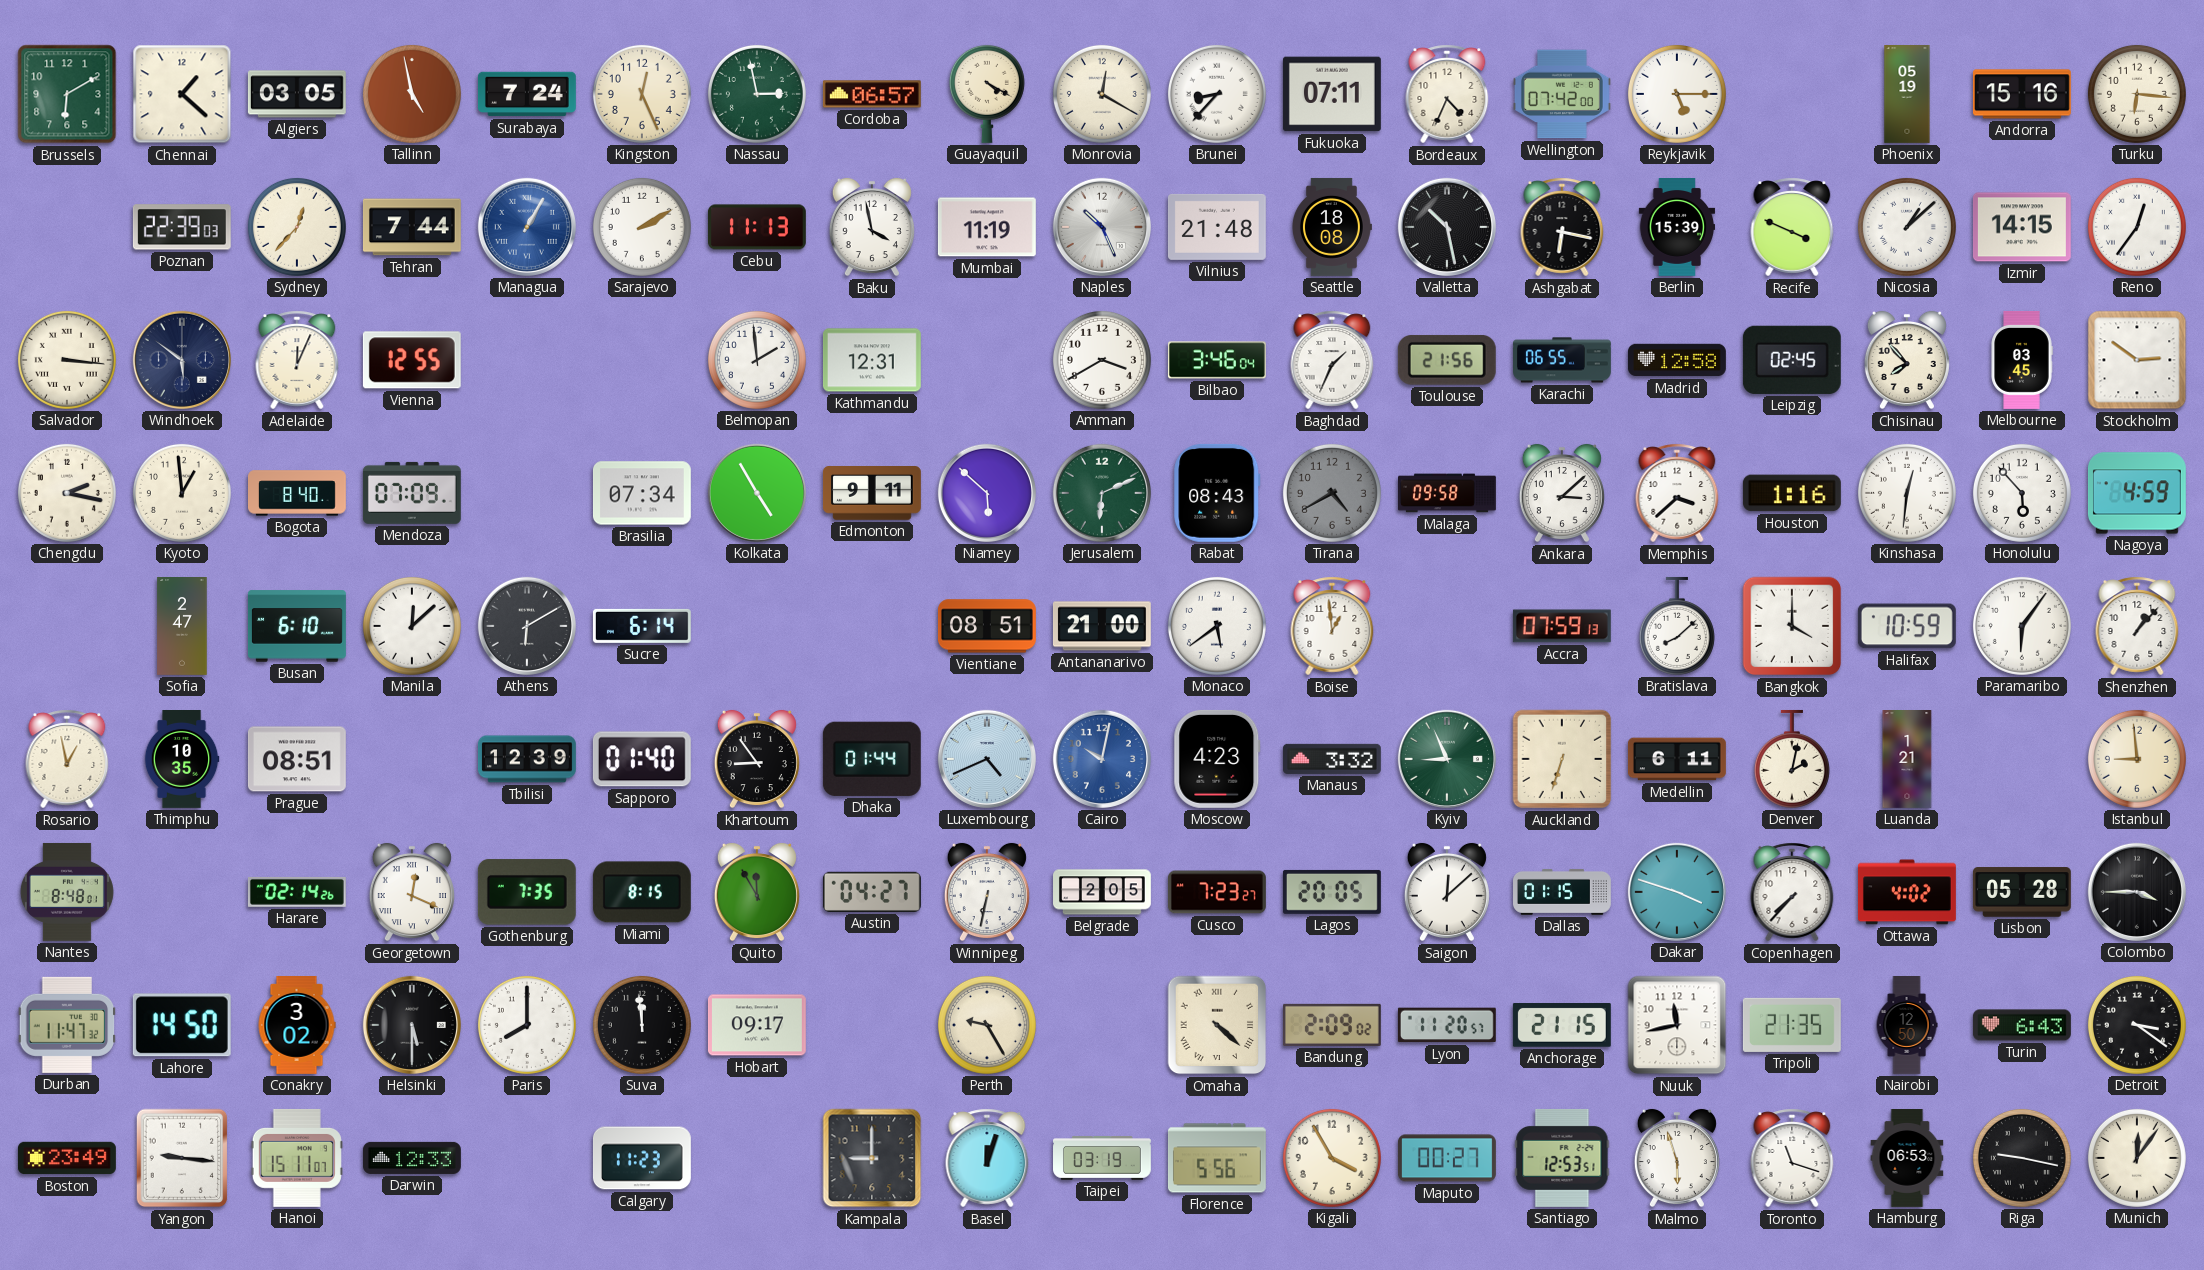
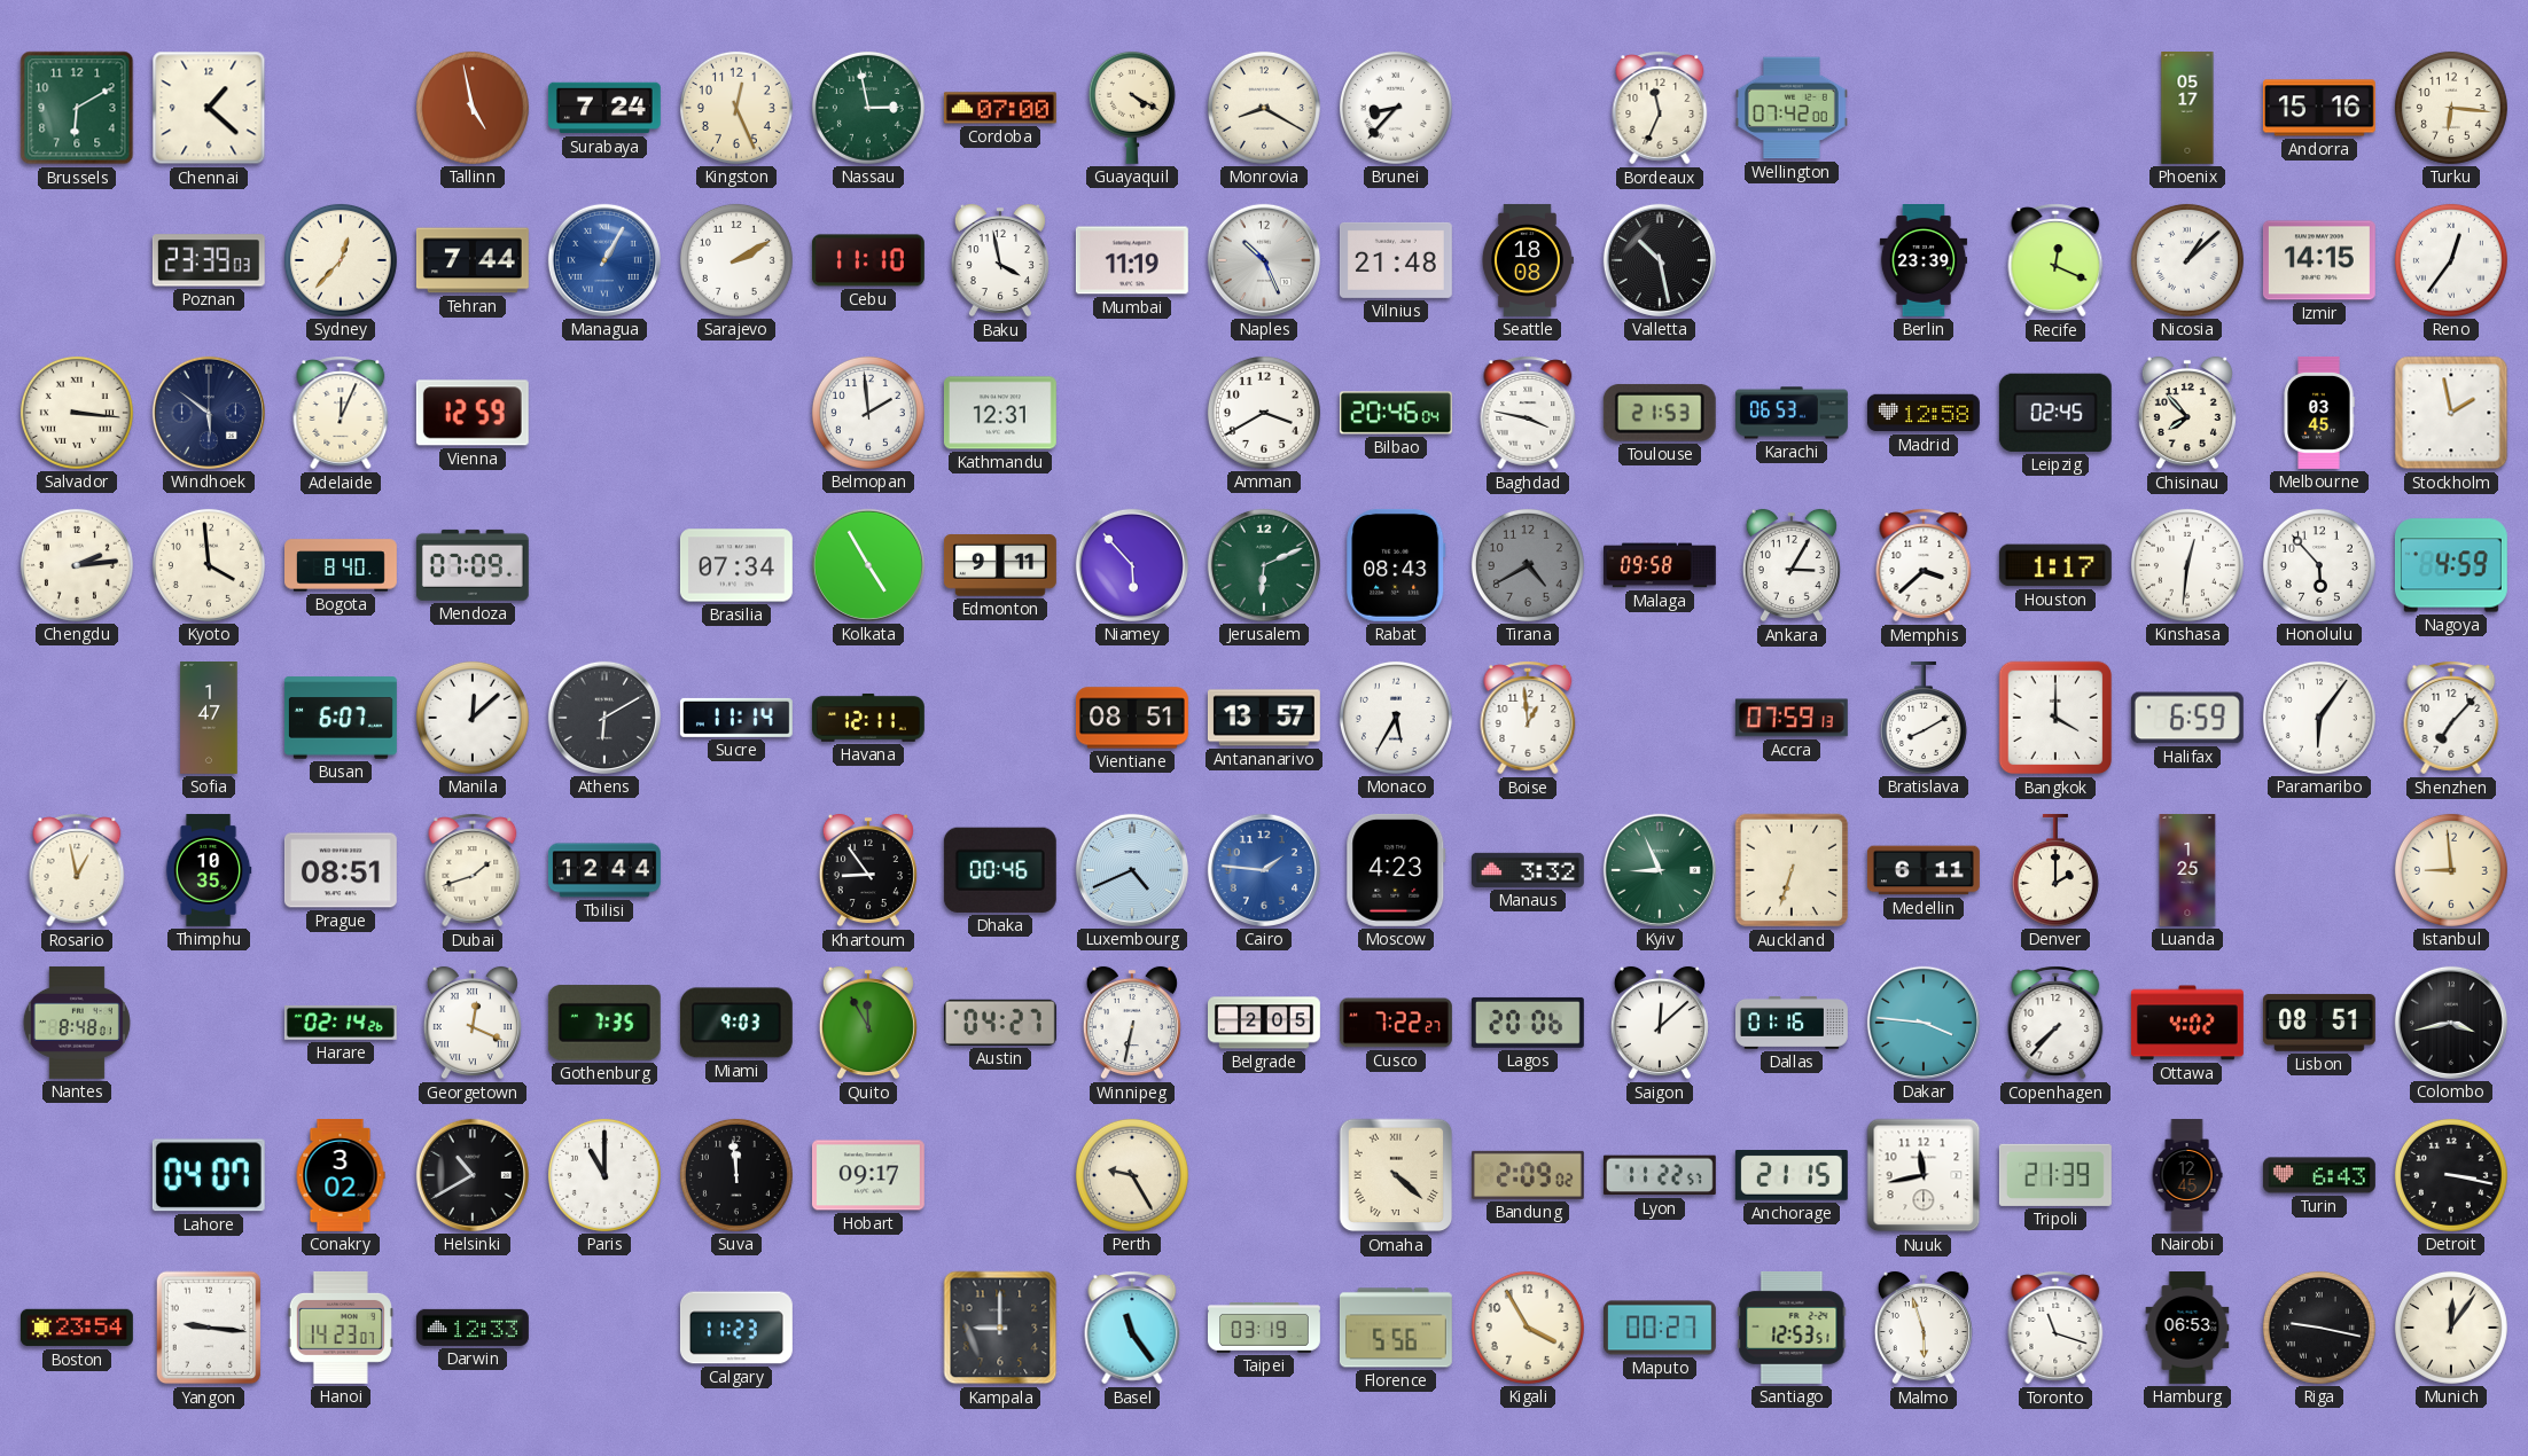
Algiers: 03:05 -> none (297, 94)
Cordoba: 06:57 -> 07:00 (1000, 108)
Monrovia: 12:20 -> 8:20 (1264, 108)
Fukuoka: 07:11 -> none (1332, 94)
Bordeaux: 4:34 -> 11:34 (1660, 108)
Reykjavik: 5:15 -> none (1677, 94)
Phoenix: 05:19 -> 05:17 (2187, 109)
Poznan: 22:39 -> 23:39 (209, 260)
Cebu: 11:13 -> 11:10 (868, 260)
Ashgabat: 6:17 -> none (1562, 227)
Berlin: 15:39 -> 23:39 (1924, 261)
Recife: 3:49 -> 12:19 (2055, 260)
Vienna: 12:55 -> 12:59 (473, 413)
Bilbao: 3:46 -> 20:46 (1396, 413)
Baghdad: 1:34 -> 3:47 (1528, 413)
Toulouse: 21:56 -> 21:53 (1660, 413)
Karachi: 06:55 -> 06:53 (1793, 413)
Stockholm: 2:51 -> 1:58 (2451, 413)
Chengdu: 2:17 -> 2:14 (77, 565)
Kyoto: 12:59 -> 3:59 (209, 565)
Niamey: 5:52 -> 5:53 (1132, 565)
Ankara: 3:08 -> 3:05 (1792, 565)
Houston: 1:16 -> 1:17 (2055, 565)
Sofia: 2:47 -> 1:47 (209, 719)
Busan: 6:10 -> 6:07 (341, 718)
Sucre: 6:14 -> 11:14 (736, 718)
Havana: none -> 12:11 (868, 718)
Antananarivo: 21:00 -> 13:57 (1264, 718)
Monaco: 5:39 -> 5:35 (1396, 718)
Bratislava: 8:08 -> 8:10 (1924, 718)
Halifax: 10:59 -> 6:59 (2187, 718)
Shenzhen: 1:07 -> 7:07 (2451, 718)
Dubai: none -> 1:42 (473, 870)
Tbilisi: 12:39 -> 12:44 (604, 870)
Sapporo: 01:40 -> none (642, 759)
Dhaka: 01:44 -> 00:46 (1000, 870)
Cairo: 10:02 -> 1:46 (1264, 870)
Denver: 2:02 -> 2:00 (2055, 870)
Luanda: 1:21 -> 1:25 (2187, 871)
Miami: 8:15 -> 9:03 (736, 1023)
Cusco: 7:23 -> 7:22 (1396, 1023)
Lagos: 20:05 -> 20:06 (1528, 1023)
Dallas: 01:15 -> 01:16 (1793, 1023)
Dakar: 3:48 -> 3:46 (1924, 1023)
Lisbon: 05:28 -> 08:51 (2319, 1023)
Colombo: 3:45 -> 3:43 (2451, 1023)
Durban: 11:47 -> none (67, 1025)
Lahore: 14:50 -> 04:07 (209, 1175)
Helsinki: 5:30 -> 10:40 (473, 1175)
Paris: 8:00 -> 11:00 (604, 1175)
Lyon: 11:20 -> 11:22 (1660, 1175)
Tripoli: 21:35 -> 21:39 (2055, 1175)
Nairobi: 12:50 -> 12:45 (2187, 1176)
Detroit: 3:21 -> 3:17 (2451, 1175)
Boston: 23:49 -> 23:54 (77, 1328)
Hanoi: 15:11 -> 14:23 (341, 1328)
Basel: 12:03 -> 11:24 (1132, 1328)
